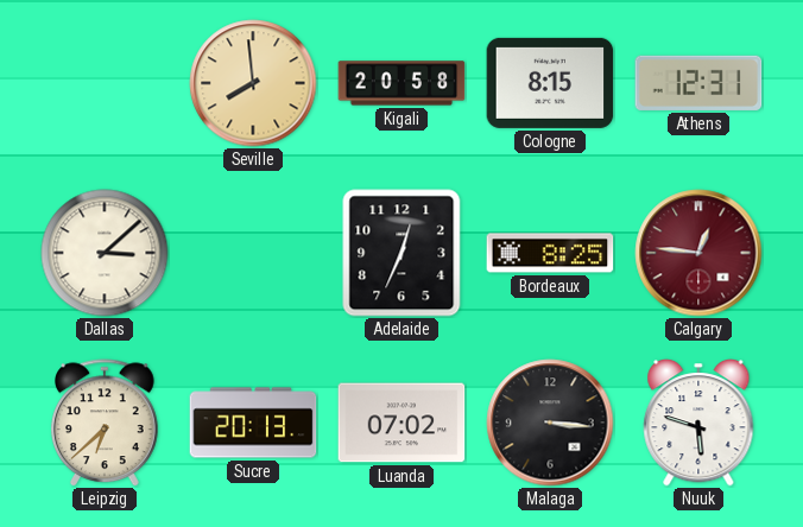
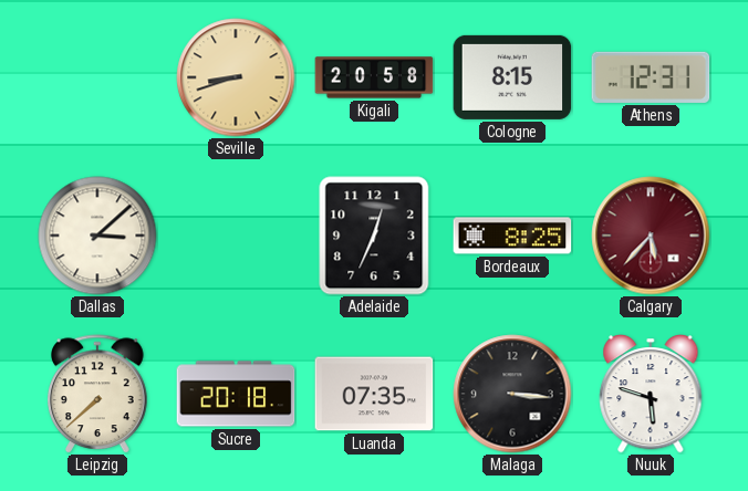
Seville: 7:59 -> 8:42 (236, 77)
Calgary: 12:46 -> 5:37 (651, 236)
Leipzig: 6:38 -> 7:38 (98, 394)
Sucre: 20:13 -> 20:18 (236, 394)
Luanda: 07:02 -> 07:35 (374, 394)
